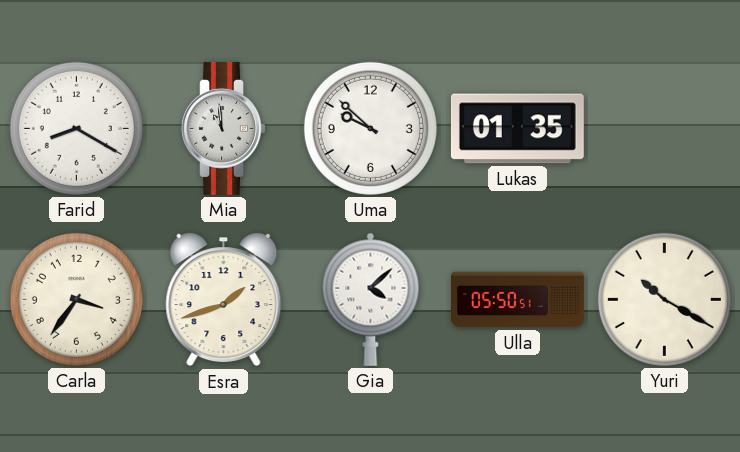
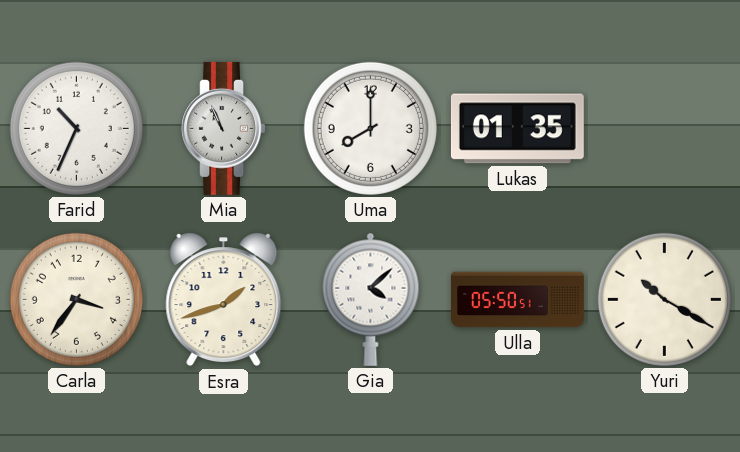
Farid: 8:20 -> 10:34 (76, 128)
Mia: 10:59 -> 10:56 (223, 128)
Uma: 9:52 -> 8:00 (370, 128)
